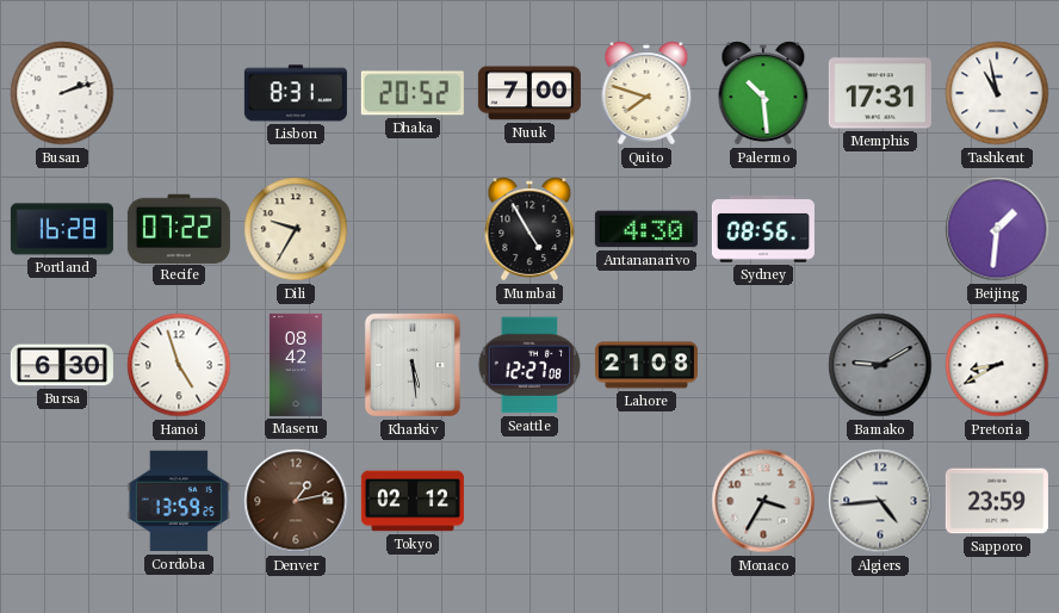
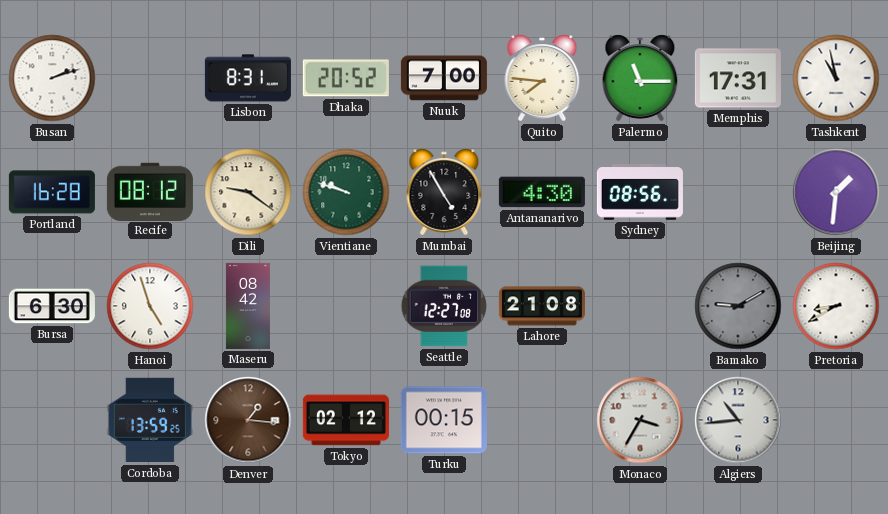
Quito: 7:48 -> 7:46 (542, 78)
Palermo: 10:29 -> 11:15 (640, 78)
Recife: 07:22 -> 08:12 (150, 191)
Dili: 9:35 -> 9:21 (248, 192)
Vientiane: none -> 9:48 (346, 192)
Kharkiv: 5:29 -> none (413, 365)
Denver: 1:13 -> 1:16 (248, 420)
Turku: none -> 00:15 (444, 420)
Algiers: 4:44 -> 10:44 (738, 420)
Sapporo: 23:59 -> none (997, 501)
